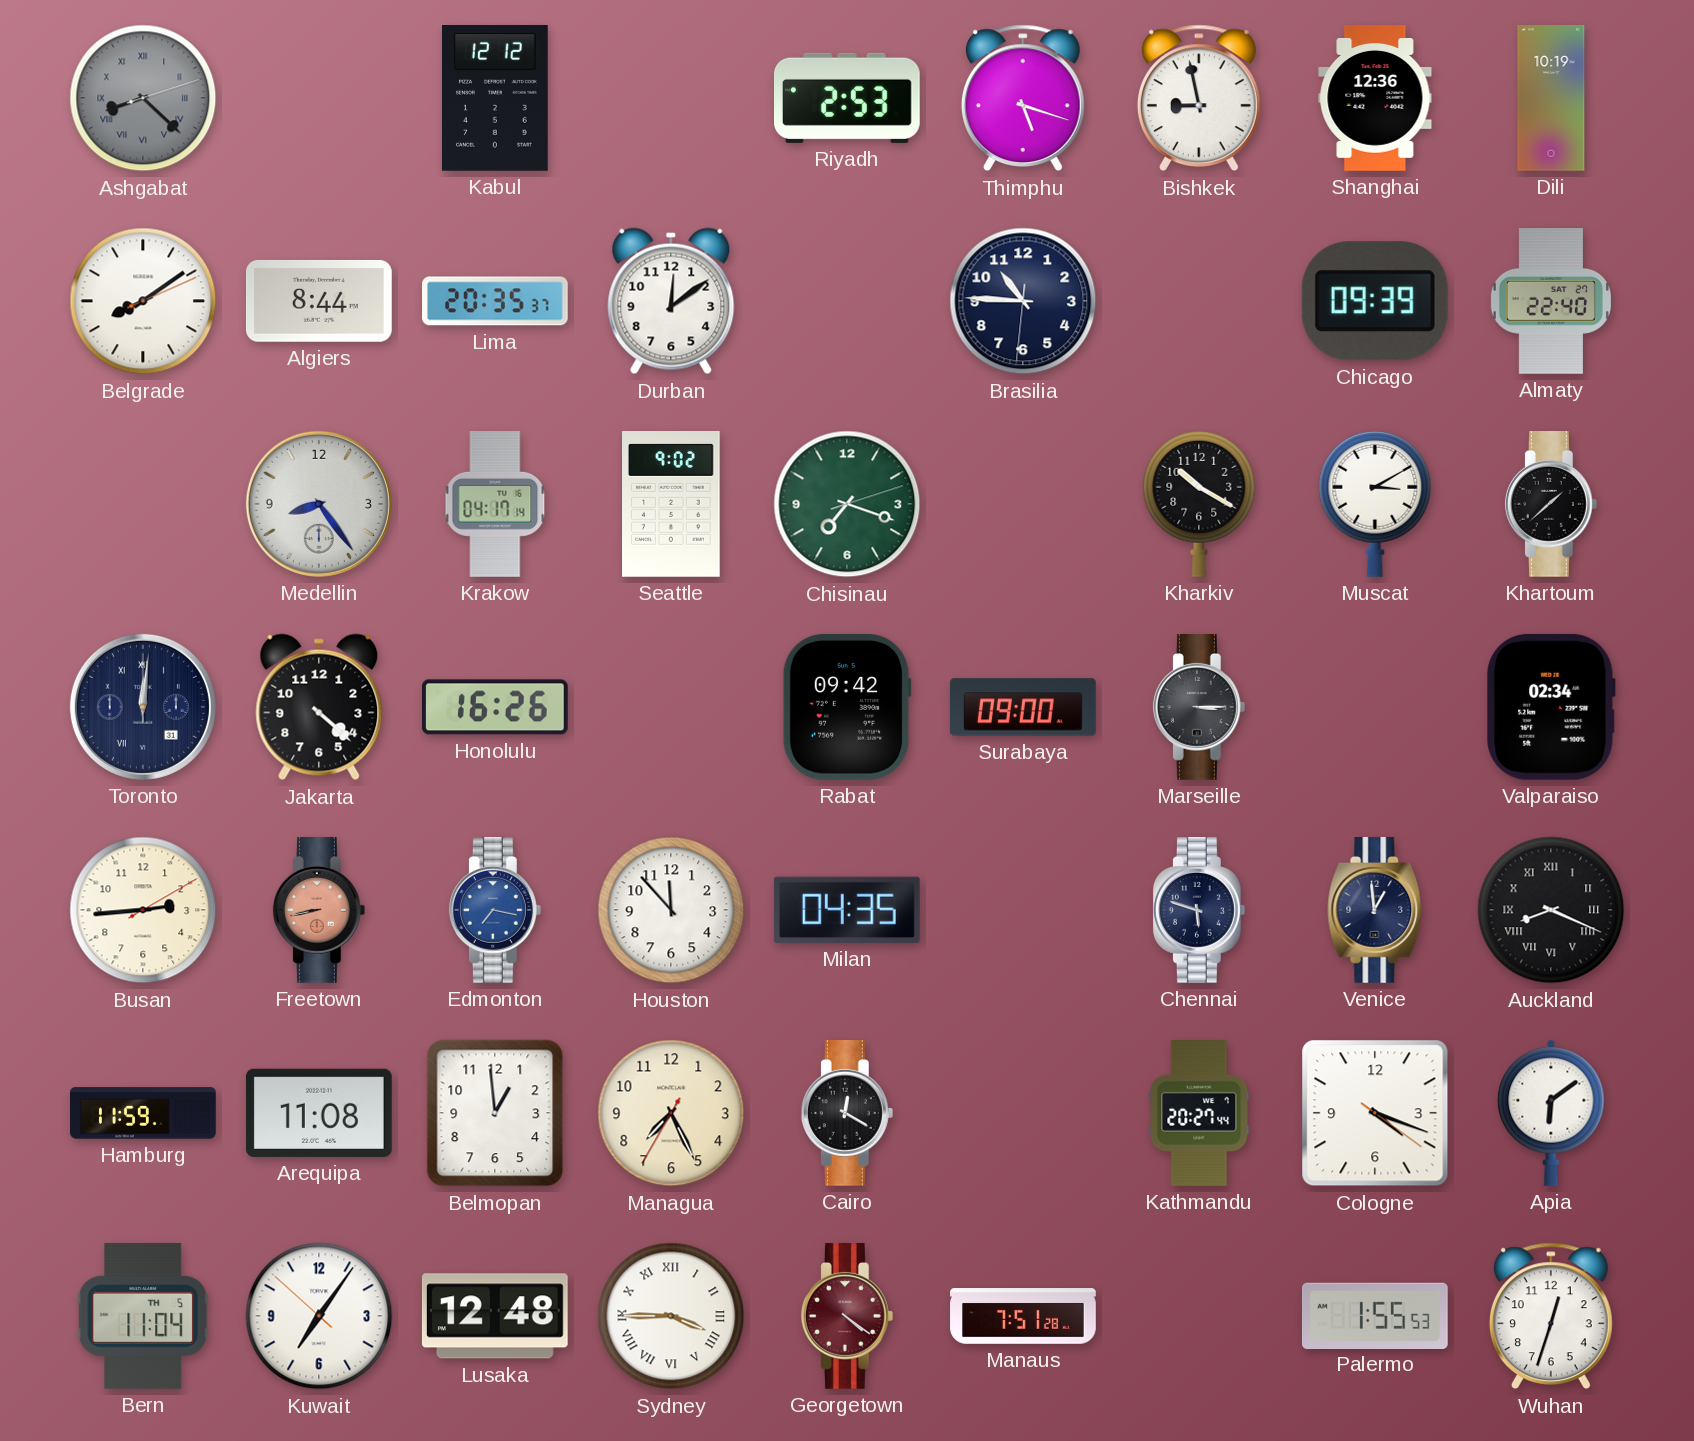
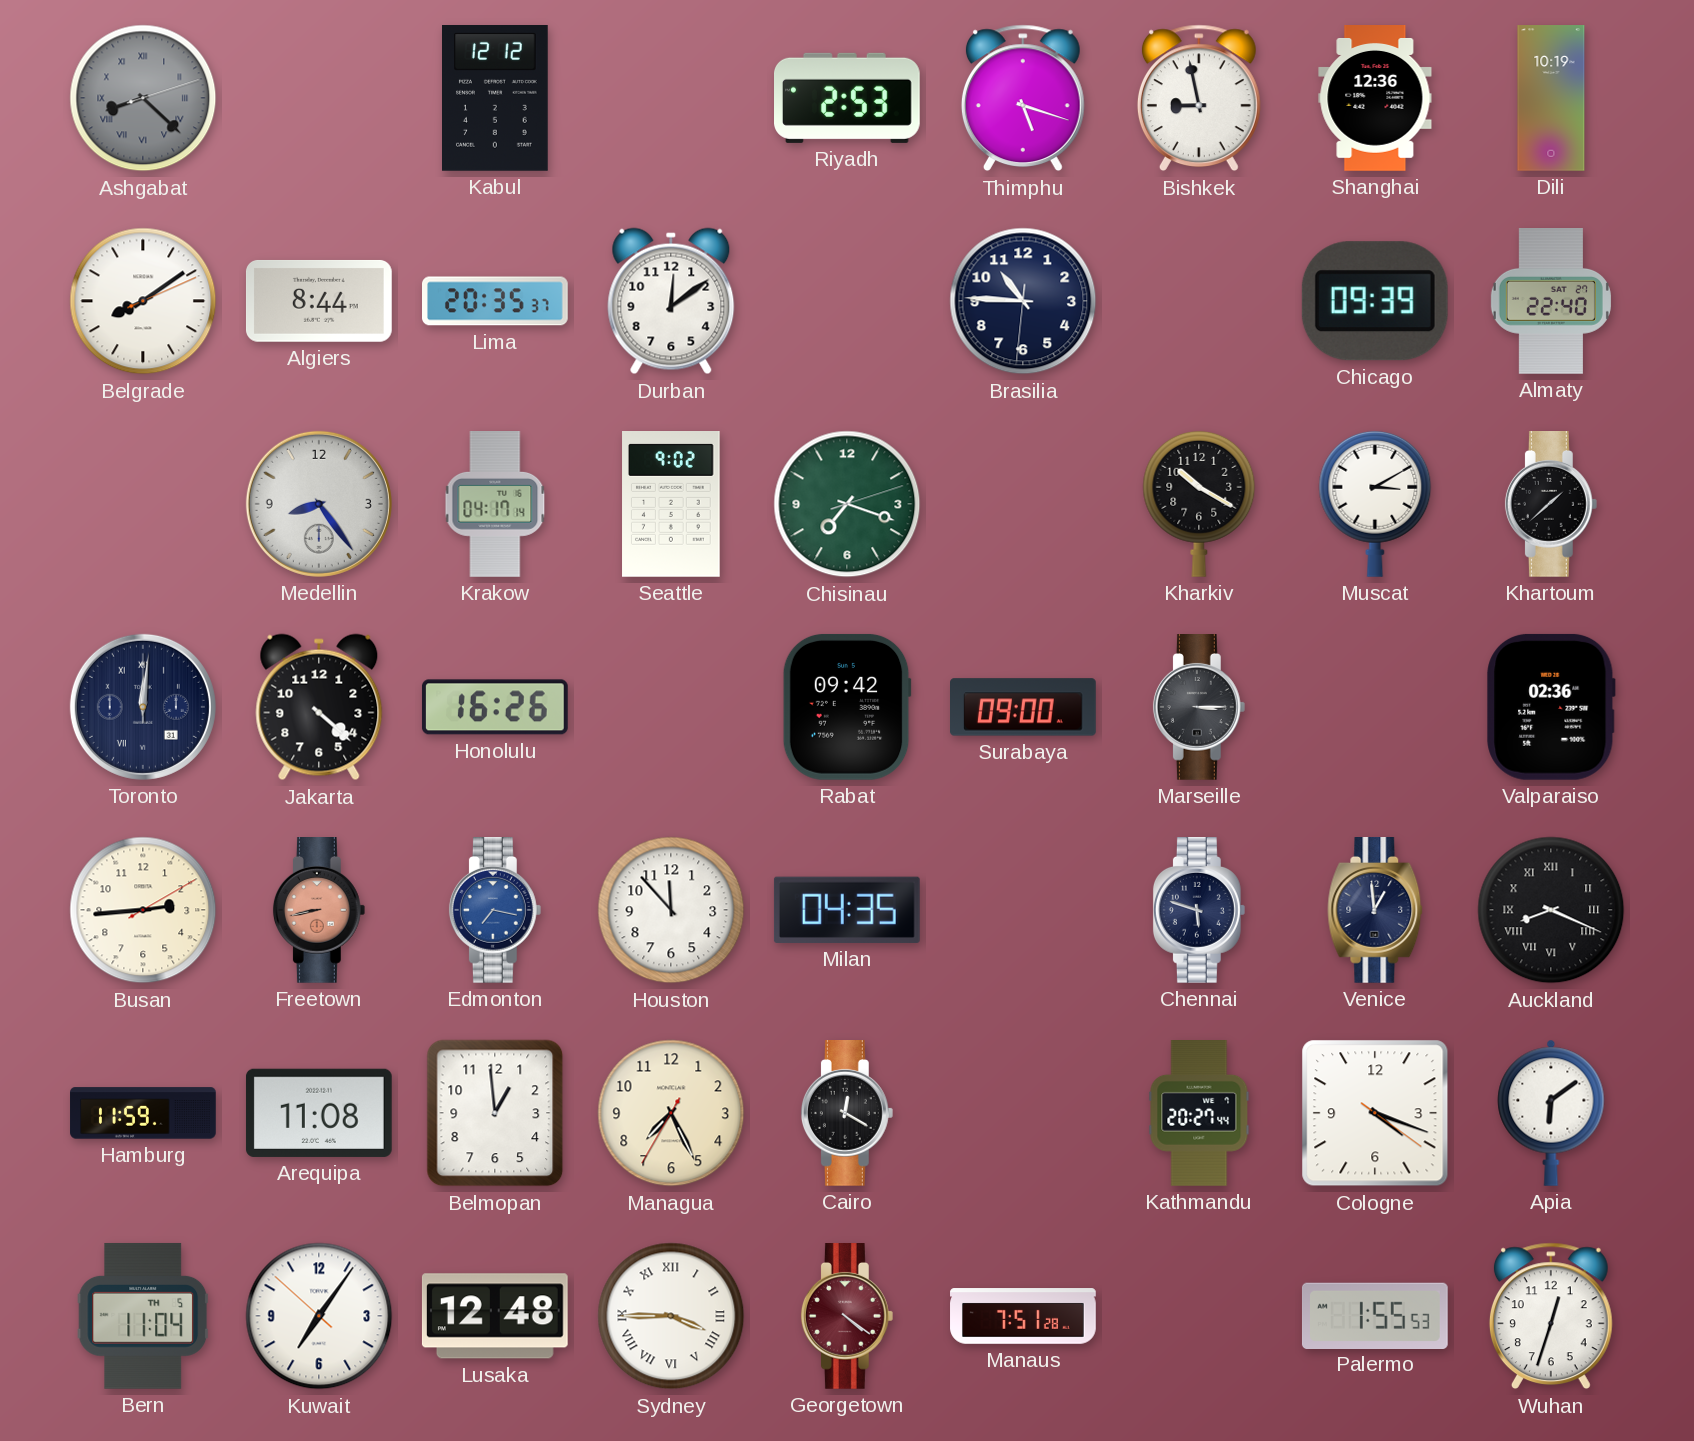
Valparaiso: 02:34 -> 02:36 (1551, 707)
